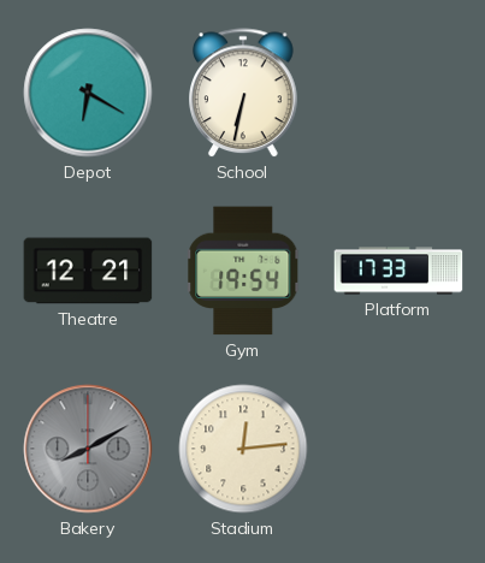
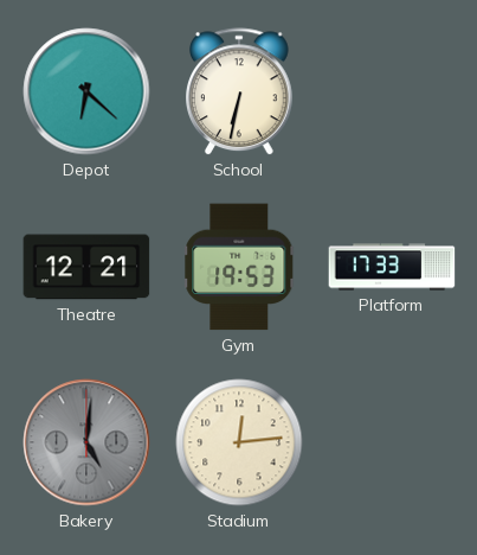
Depot: 6:20 -> 6:22 (86, 91)
Gym: 19:54 -> 19:53 (240, 267)
Bakery: 8:10 -> 5:01 (86, 442)
